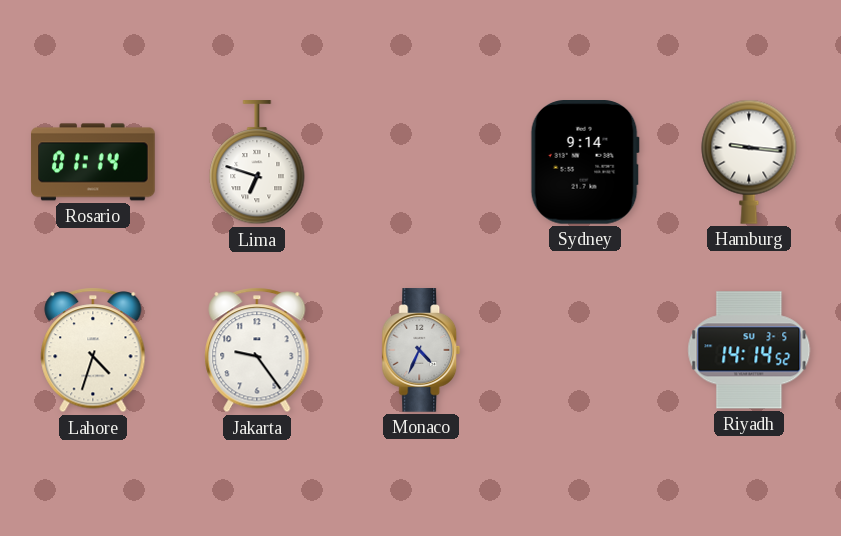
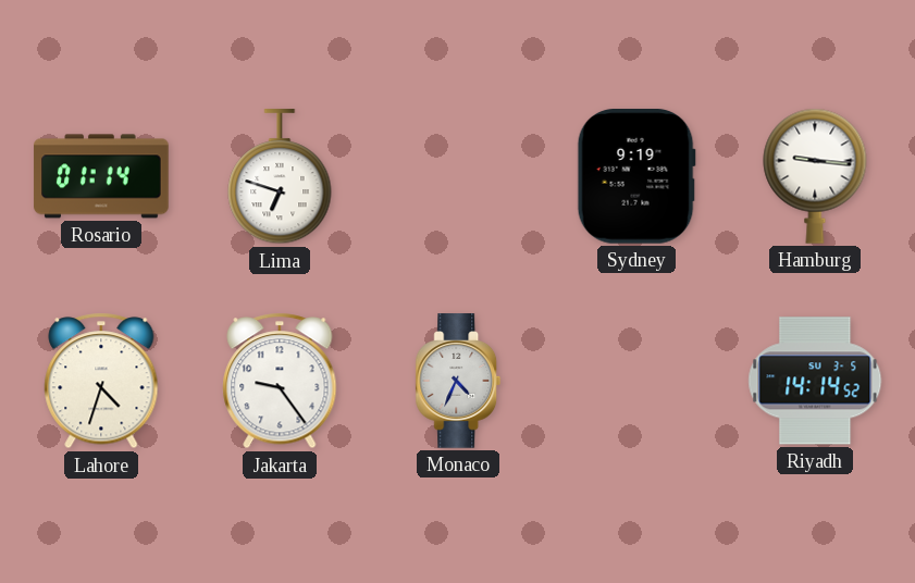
Sydney: 9:14 -> 9:19 (636, 177)
